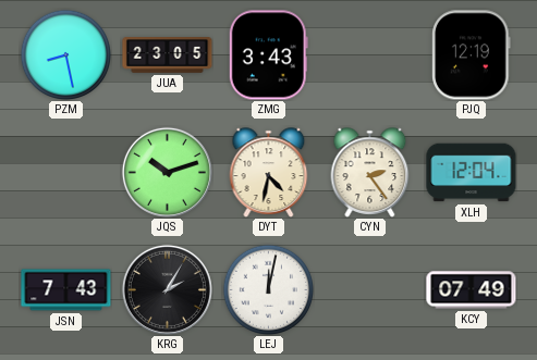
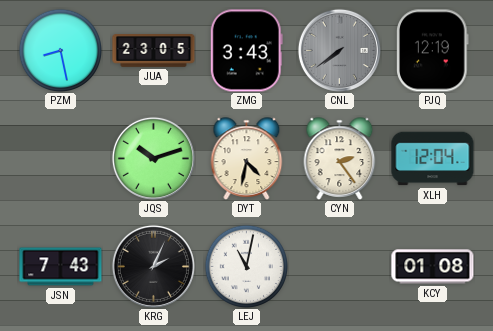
CNL: none -> 7:39 (339, 50)
KRG: 2:05 -> 2:04 (153, 266)
LEJ: 12:02 -> 11:02 (246, 266)
KCY: 07:49 -> 01:08 (433, 267)
